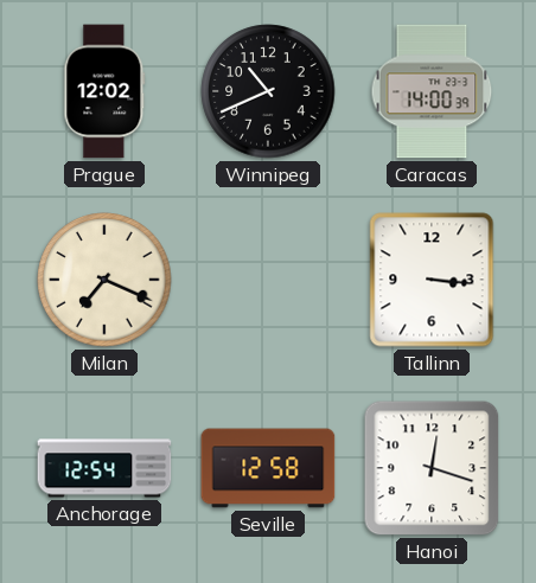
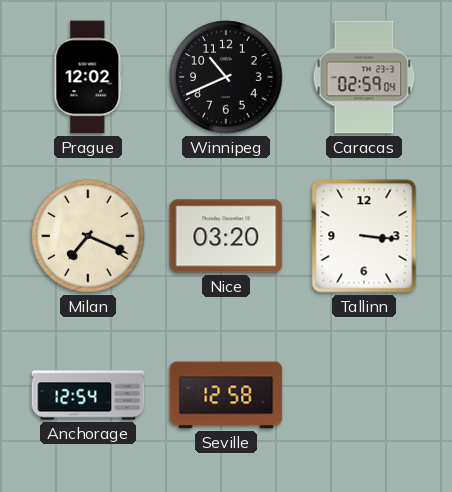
Caracas: 14:00 -> 02:59 (364, 77)
Nice: none -> 03:20 (226, 236)
Hanoi: 12:18 -> none (432, 468)
